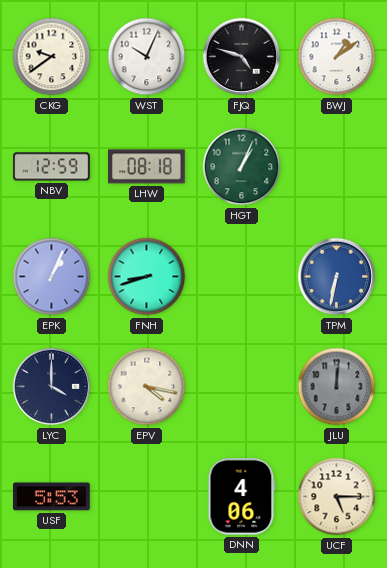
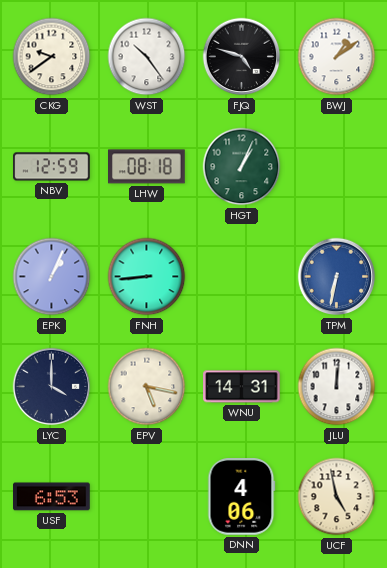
WST: 10:04 -> 10:24 (147, 57)
FNH: 8:42 -> 8:44 (147, 277)
EPV: 4:17 -> 5:17 (147, 387)
WNU: none -> 14:31 (242, 387)
JLU dial: grey -> white (337, 387)
USF: 5:53 -> 6:53 (52, 497)
UCF: 5:15 -> 4:58 (337, 497)
